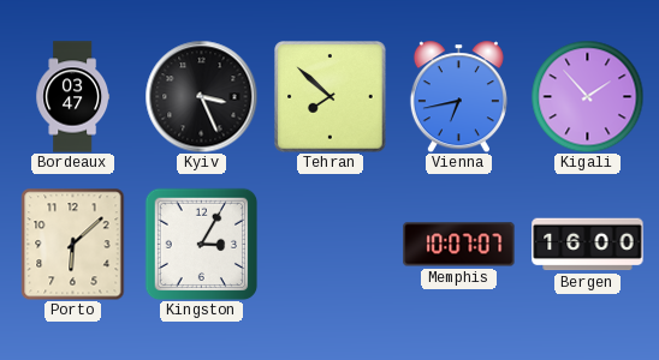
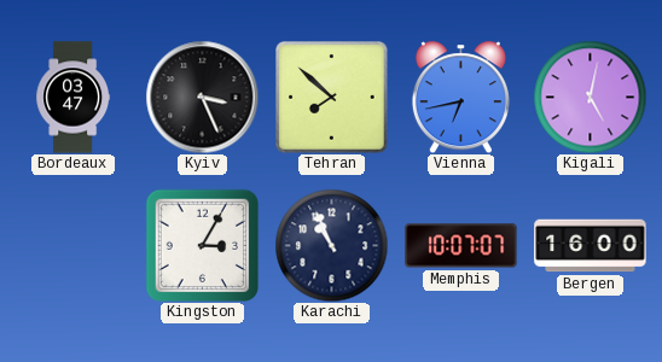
Kigali: 1:53 -> 5:02 (590, 97)
Porto: 6:08 -> none (73, 244)
Karachi: none -> 10:56 (331, 245)
